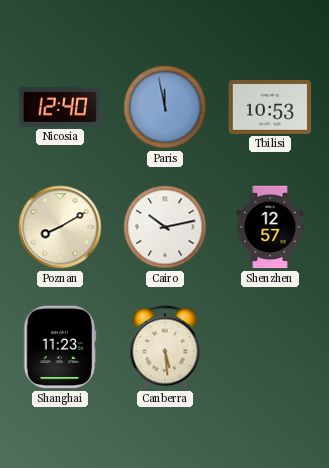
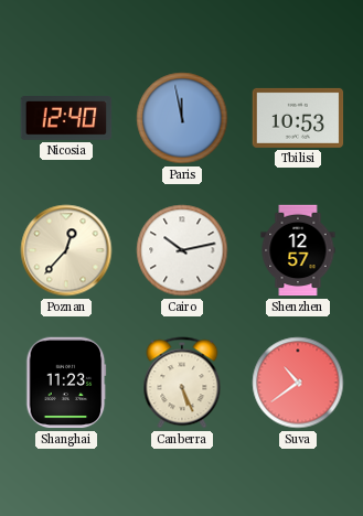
Poznan: 8:10 -> 12:37 (66, 250)
Canberra: 5:29 -> 5:26 (182, 383)
Suva: none -> 10:39 (298, 383)
